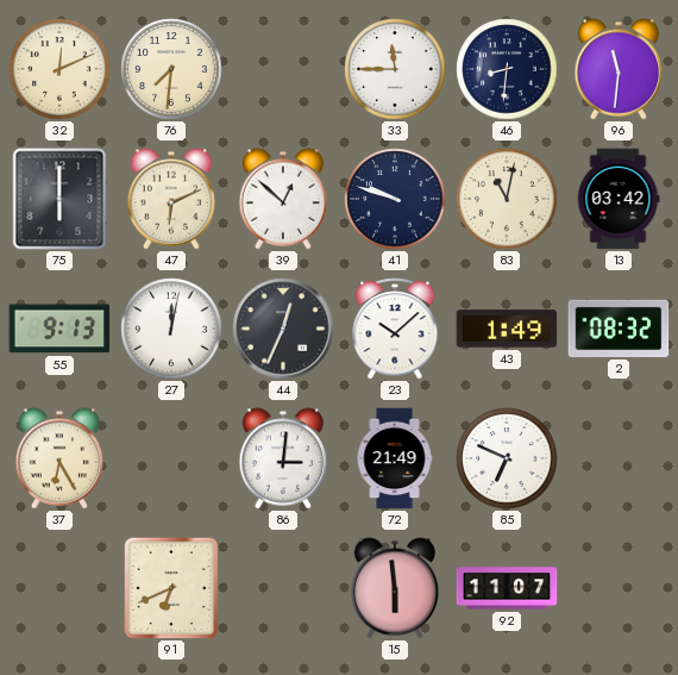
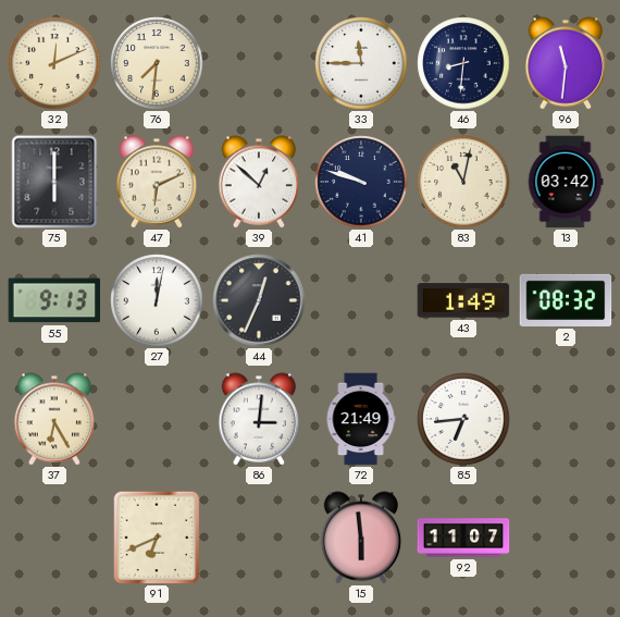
23: 10:08 -> none (395, 329)
85: 6:49 -> 6:44 (463, 419)
